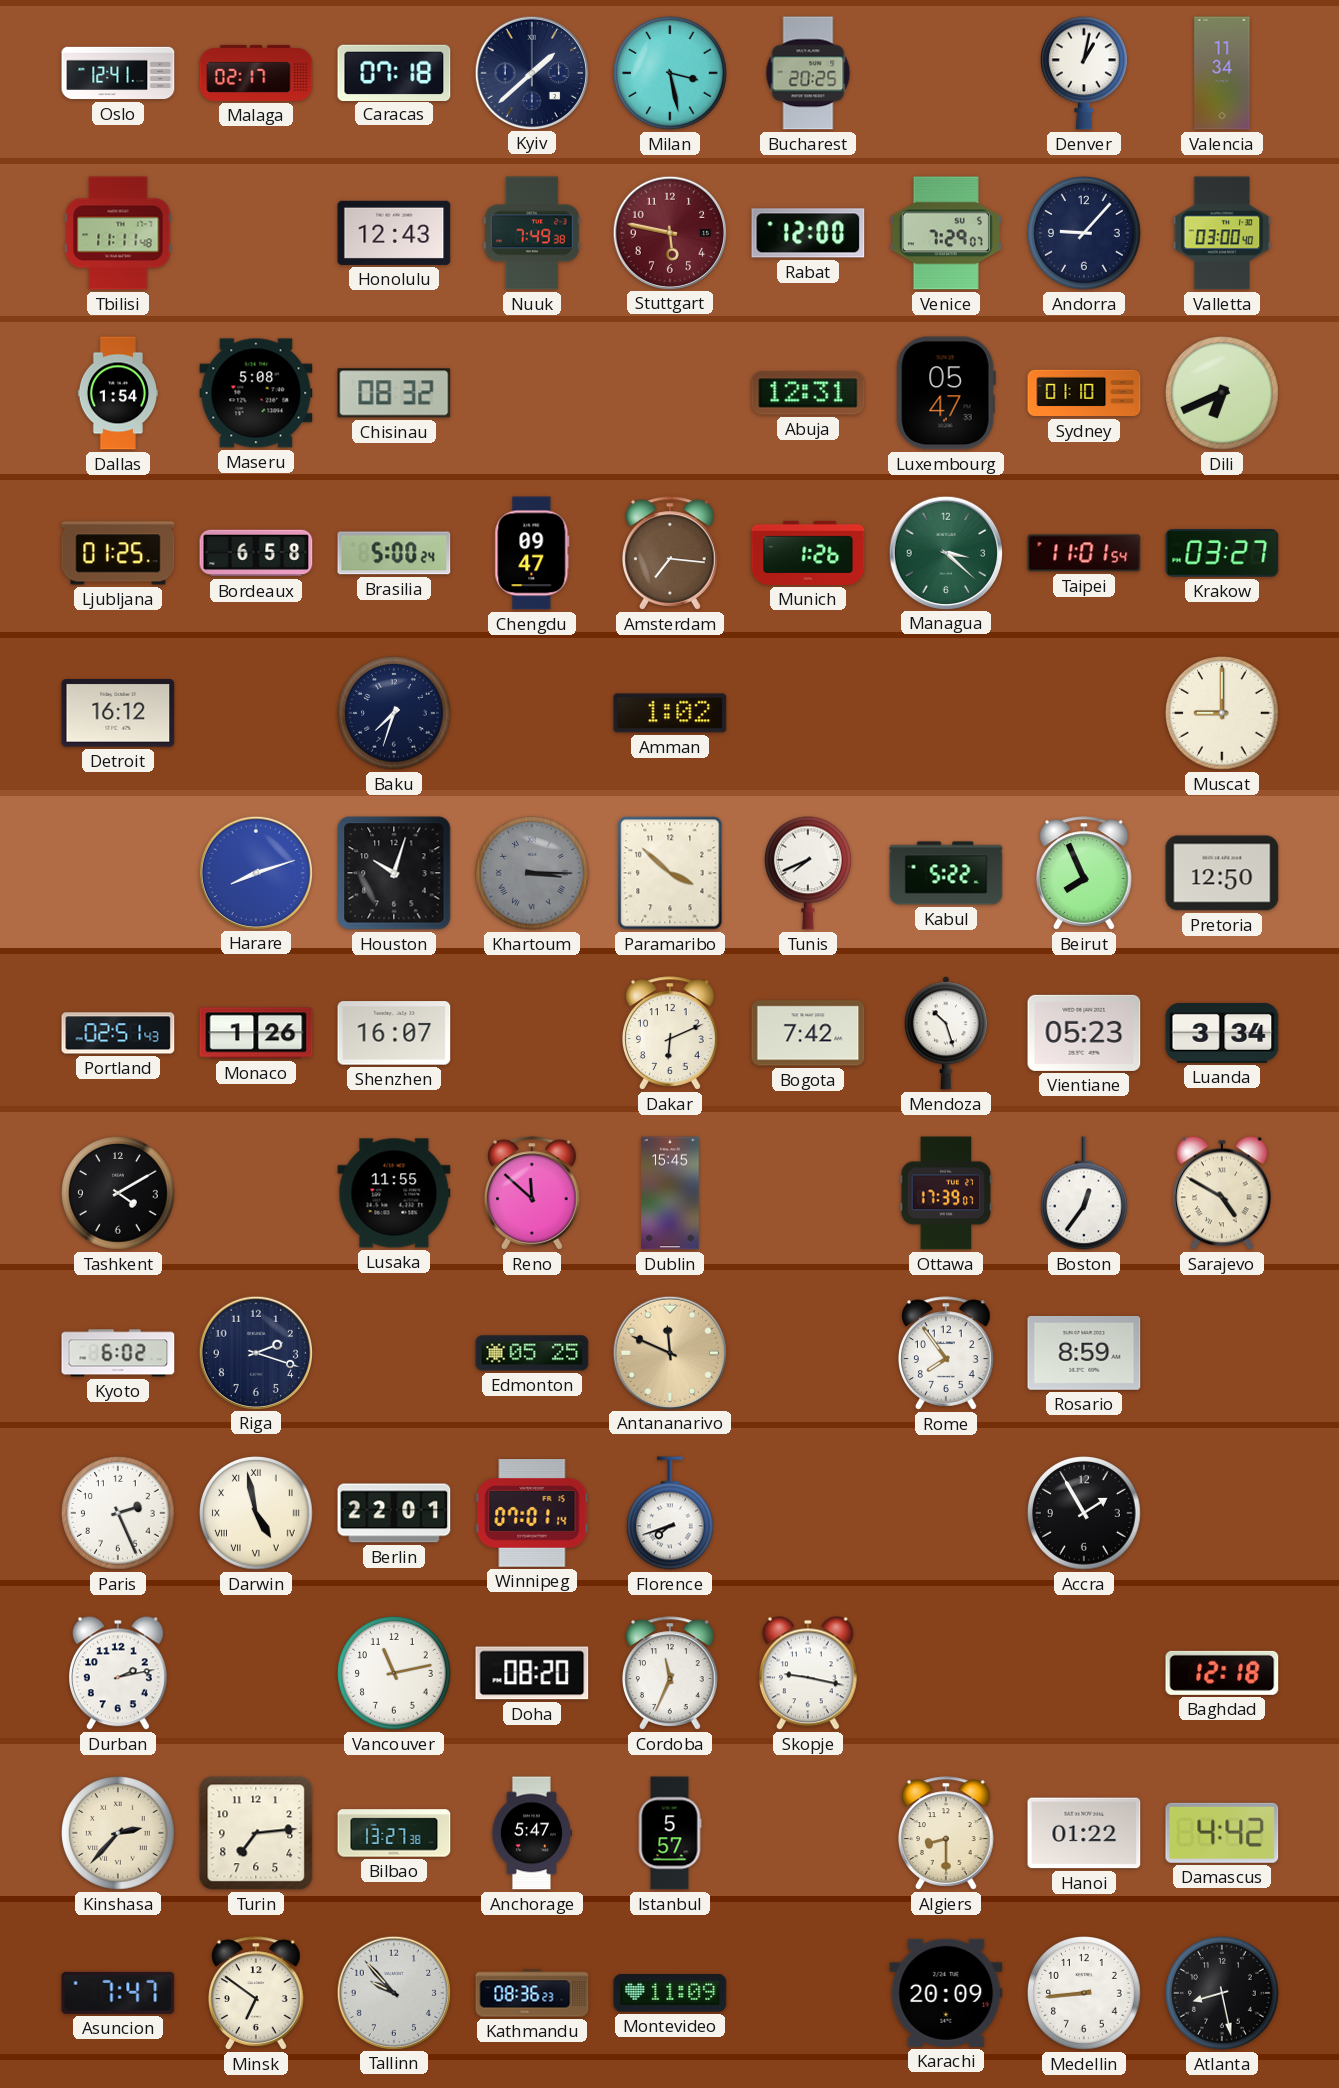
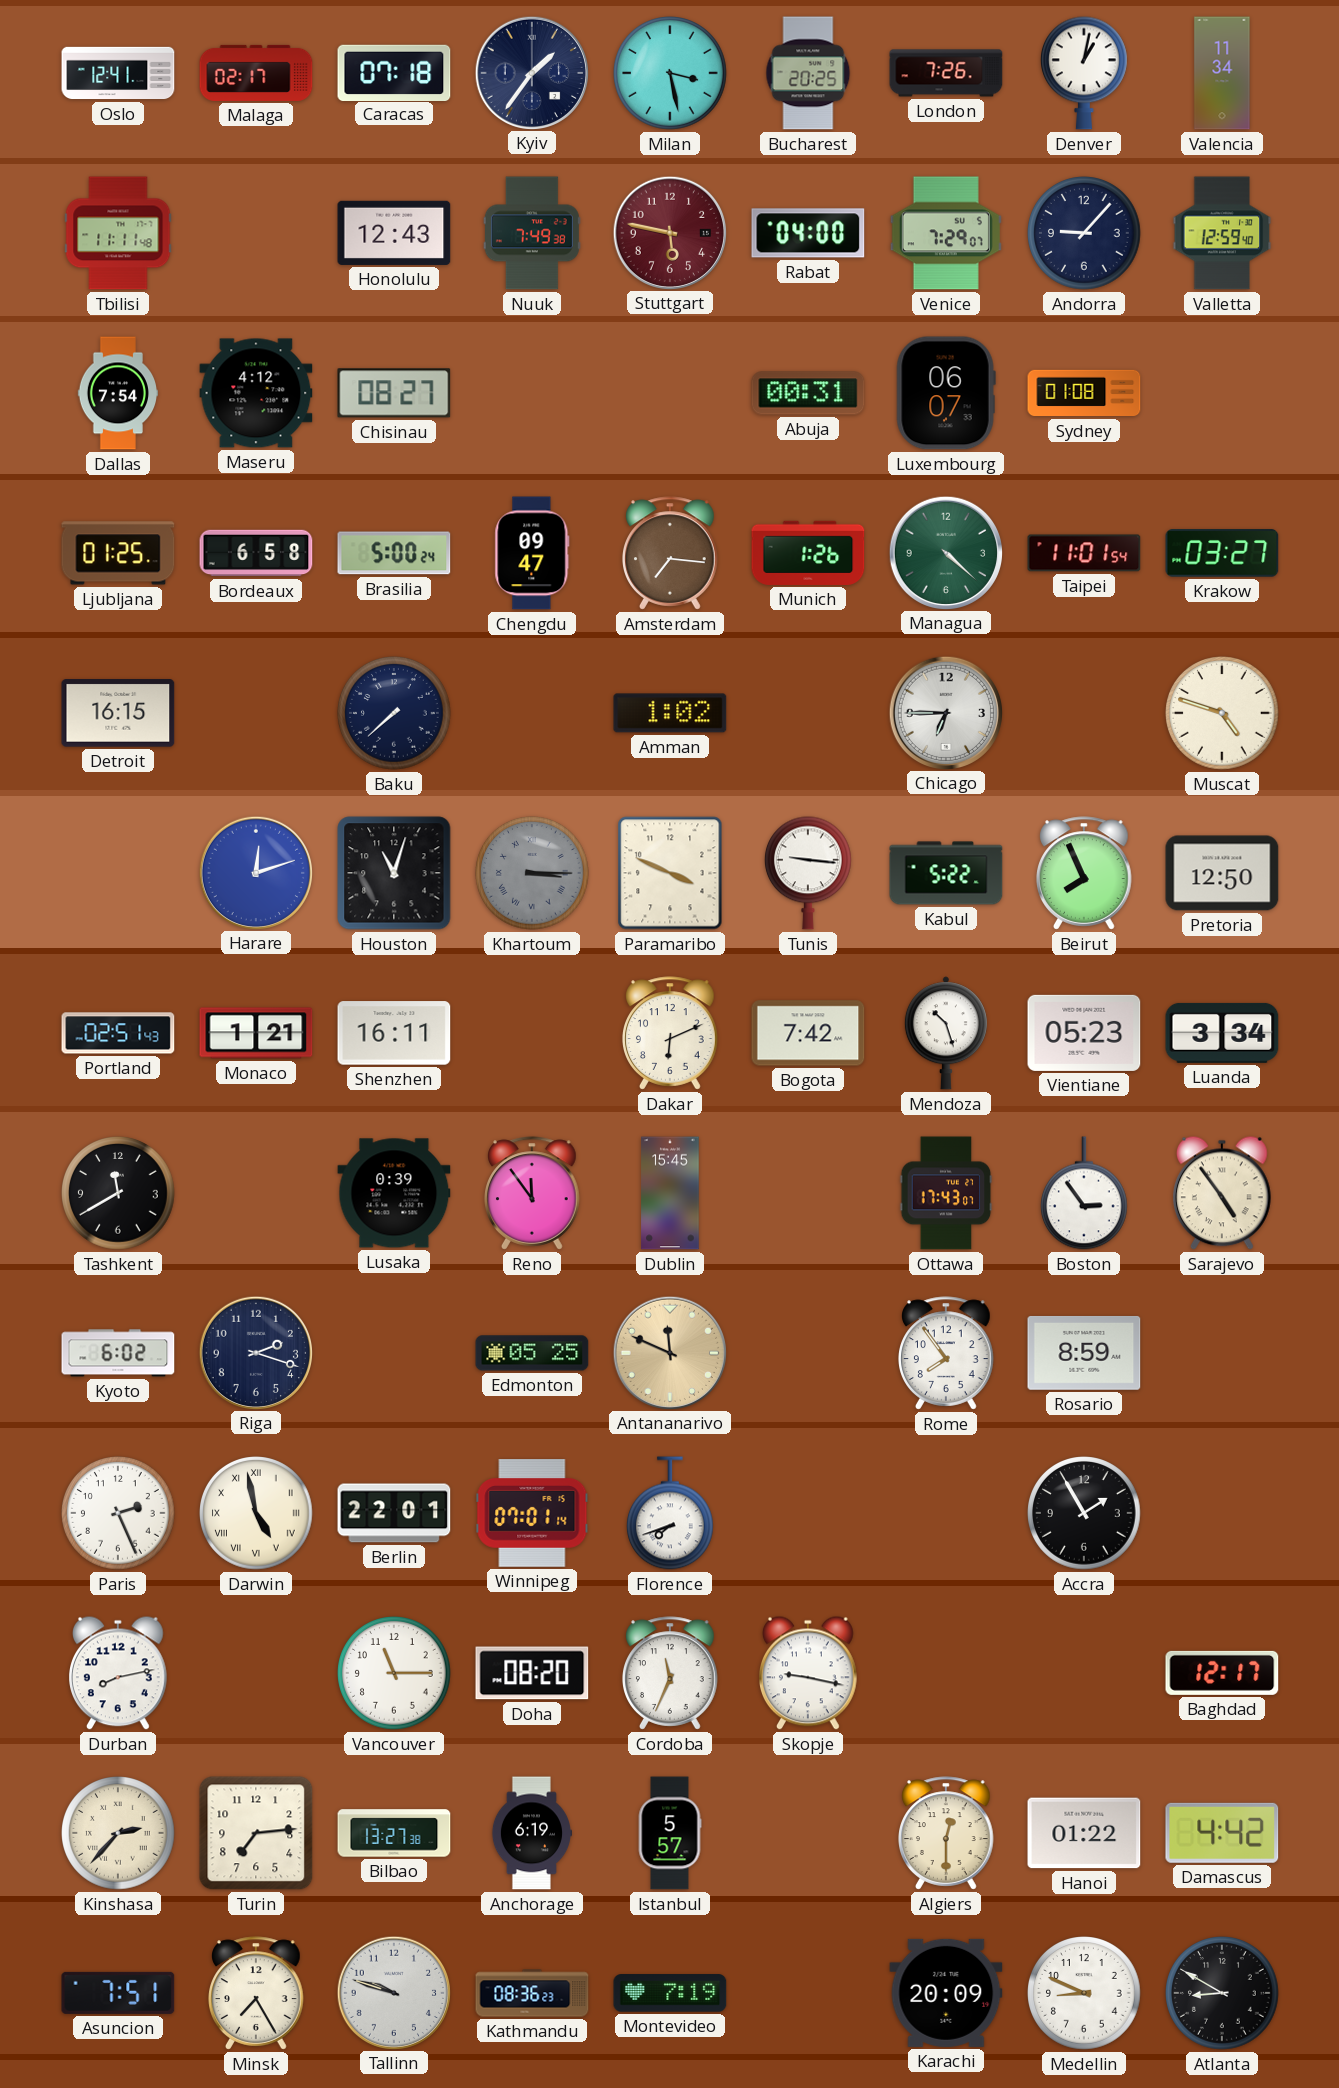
Kyiv: 1:38 -> 1:36 (531, 72)
London: none -> 7:26 (946, 73)
Rabat: 12:00 -> 04:00 (808, 233)
Valletta: 03:00 -> 12:59 (1222, 233)
Dallas: 1:54 -> 7:54 (117, 393)
Maseru: 5:08 -> 4:12 (256, 393)
Chisinau: 08:32 -> 08:27 (394, 393)
Abuja: 12:31 -> 00:31 (808, 393)
Luxembourg: 05:47 -> 06:07 (946, 393)
Sydney: 01:10 -> 01:08 (1084, 393)
Dili: 6:41 -> none (1223, 394)
Managua: 3:22 -> 4:22 (945, 552)
Detroit: 16:12 -> 16:15 (118, 713)
Baku: 7:33 -> 7:38 (395, 714)
Chicago: none -> 6:45 (945, 712)
Muscat: 9:00 -> 4:48 (1223, 714)
Harare: 8:12 -> 12:12 (255, 872)
Houston: 10:03 -> 11:03 (394, 873)
Paramaribo: 3:52 -> 3:49 (670, 873)
Tunis: 7:41 -> 9:16 (809, 873)
Monaco: 1:26 -> 1:21 (256, 1033)
Shenzhen: 16:07 -> 16:11 (394, 1033)
Tashkent: 4:10 -> 11:40 (119, 1194)
Lusaka: 11:55 -> 0:39 (394, 1193)
Reno: 11:52 -> 11:54 (533, 1193)
Ottawa: 17:39 -> 17:43 (946, 1193)
Boston: 12:36 -> 2:54 (1085, 1193)
Sarajevo: 4:50 -> 4:54 (1223, 1193)
Durban: 2:13 -> 8:13 (119, 1673)
Vancouver: 11:13 -> 11:15 (395, 1674)
Baghdad: 12:18 -> 12:17 (1222, 1673)
Anchorage: 5:47 -> 6:19 (531, 1833)
Algiers: 8:30 -> 12:30 (947, 1833)
Asuncion: 7:47 -> 7:51 (118, 1993)
Minsk: 6:51 -> 7:25 (257, 1993)
Tallinn: 9:53 -> 9:48 (393, 1992)
Montevideo: 11:09 -> 7:19 (670, 1993)
Medellin: 8:44 -> 8:49 (1085, 1994)
Atlanta: 8:28 -> 8:50 (1223, 1994)
